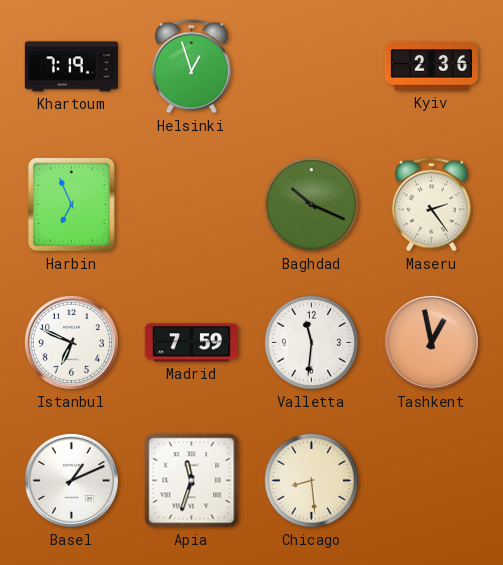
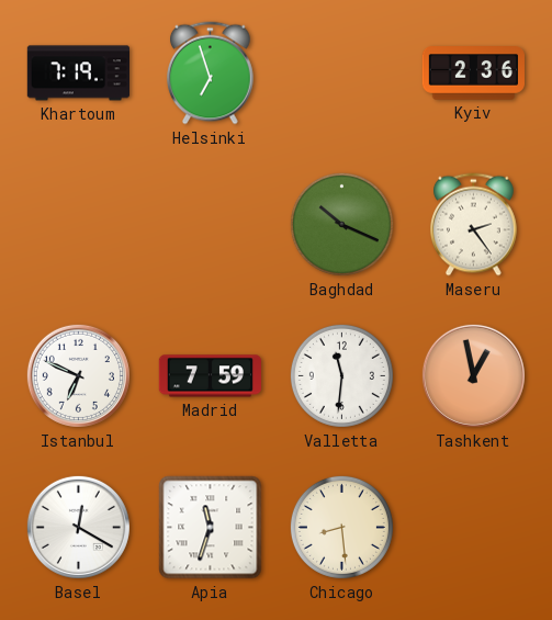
Helsinki: 12:57 -> 6:57 (211, 74)
Harbin: 6:56 -> none (71, 204)
Basel: 1:11 -> 12:20 (78, 527)
